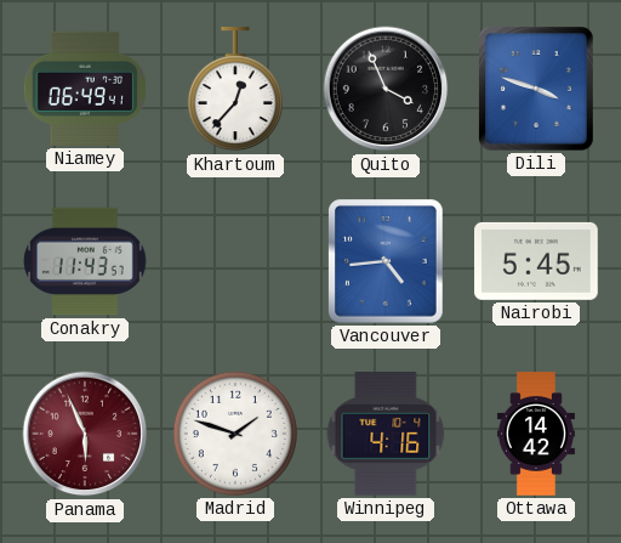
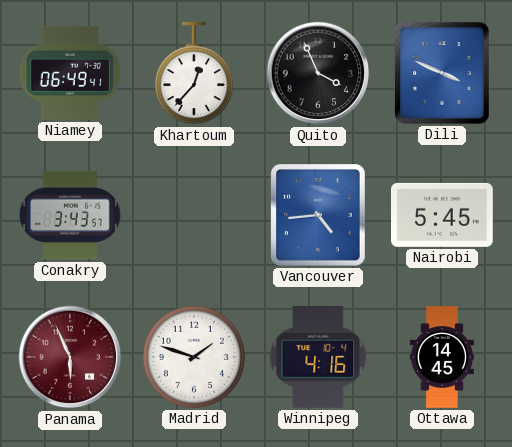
Dili: 3:48 -> 3:49 (443, 74)
Conakry: 11:43 -> 3:43 (71, 215)
Ottawa: 14:42 -> 14:45 (442, 357)
